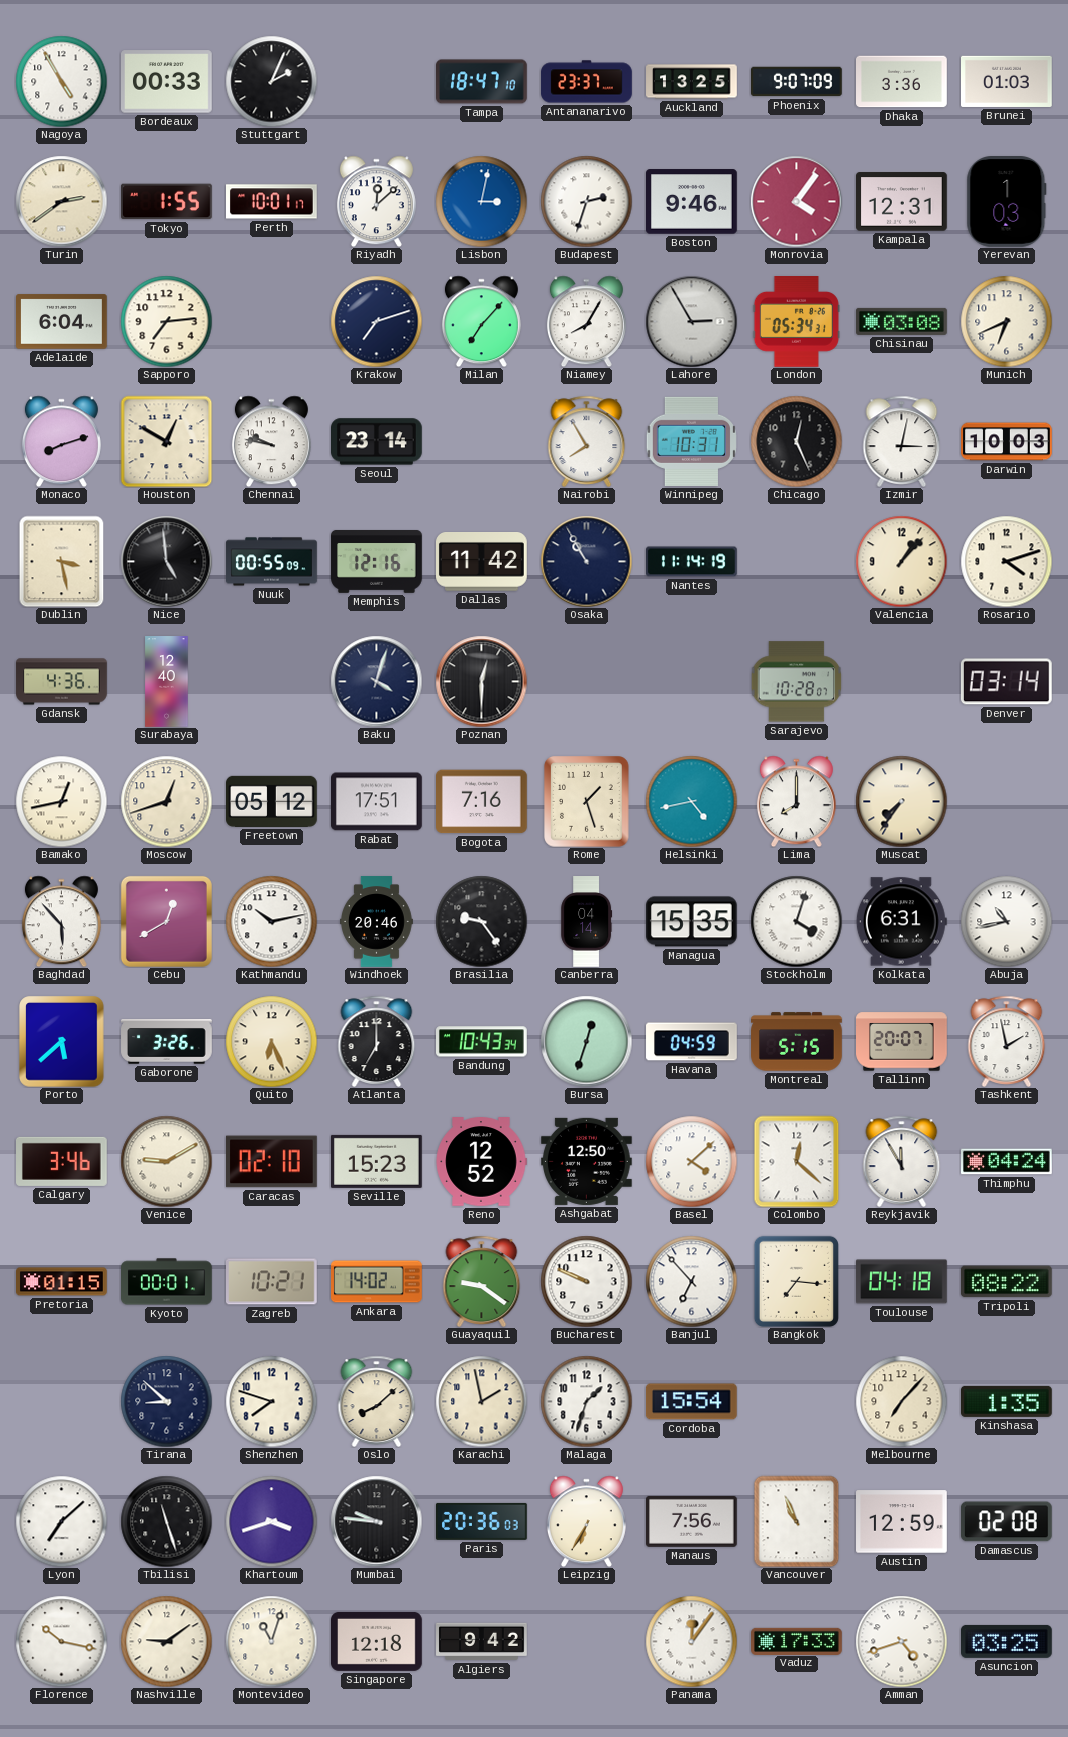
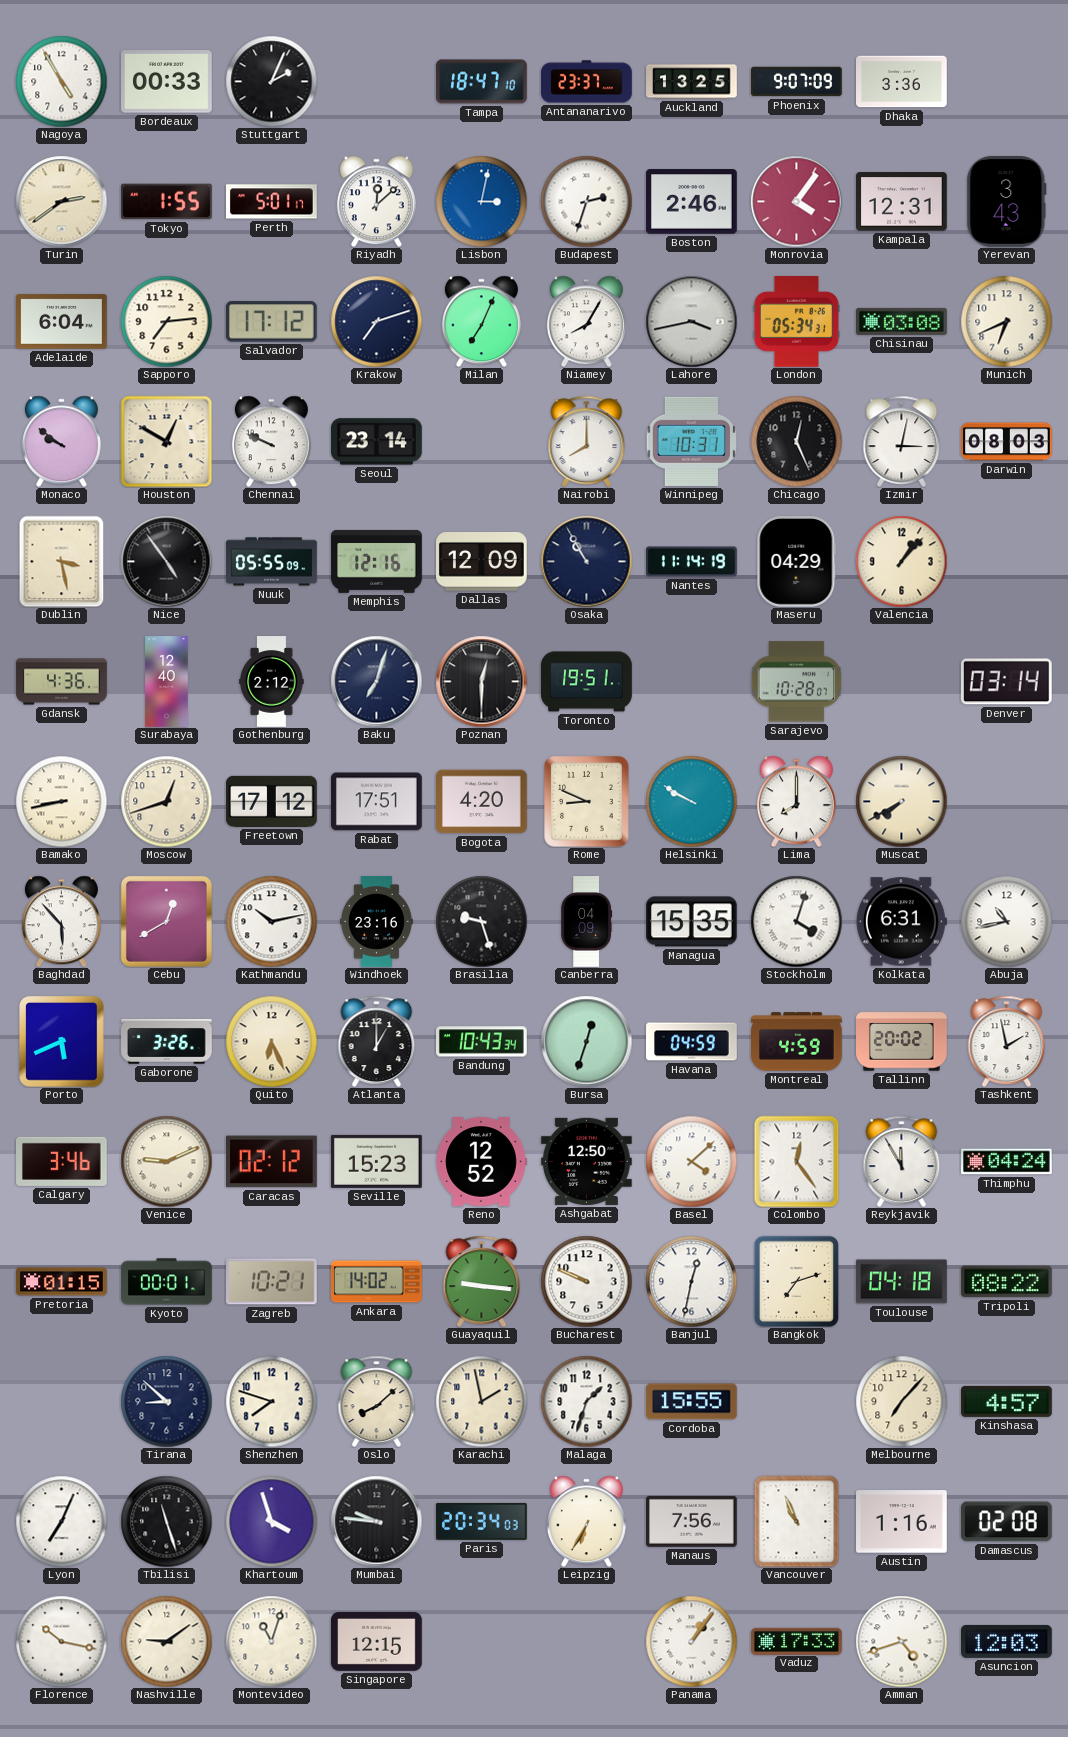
Brunei: 01:03 -> none (1007, 81)
Perth: 10:01 -> 5:01 (272, 202)
Boston: 9:46 -> 2:46 (692, 202)
Yerevan: 1:03 -> 3:43 (1007, 202)
Salvador: none -> 17:12 (271, 322)
Milan: 7:07 -> 7:04 (481, 321)
Lahore: 2:55 -> 3:43 (691, 321)
Monaco: 8:12 -> 9:51 (61, 441)
Chennai: 9:47 -> 9:49 (271, 441)
Nairobi: 7:55 -> 8:00 (587, 441)
Darwin: 10:03 -> 08:03 (1007, 442)
Nice: 4:59 -> 4:54 (166, 561)
Nuuk: 00:55 -> 05:55 (272, 562)
Dallas: 11:42 -> 12:09 (482, 562)
Maseru: none -> 04:29 (797, 562)
Rosario: 4:12 -> none (1006, 561)
Gothenburg: none -> 2:12 (272, 682)
Baku: 4:03 -> 7:03 (376, 681)
Toronto: none -> 19:51 (587, 682)
Bamako: 12:43 -> 8:43 (61, 801)
Freetown: 05:12 -> 17:12 (272, 801)
Bogota: 7:16 -> 4:20 (482, 802)
Rome: 1:27 -> 8:49 (587, 801)
Helsinki: 4:43 -> 9:50 (691, 801)
Muscat: 7:36 -> 7:40 (901, 801)
Windhoek: 20:46 -> 23:16 (377, 922)
Brasilia: 9:24 -> 9:27 (481, 921)
Canberra: 04:14 -> 04:09 (587, 922)
Porto: 5:38 -> 5:41 (62, 1041)
Atlanta: 7:00 -> 1:00 (377, 1041)
Montreal: 5:15 -> 4:59 (797, 1042)
Tallinn: 20:07 -> 20:02 (902, 1042)
Venice: 9:10 -> 9:11 (166, 1161)
Caracas: 02:10 -> 02:12 (272, 1162)
Colombo: 12:22 -> 12:24 (797, 1161)
Guayaquil: 9:21 -> 9:16 (482, 1281)
Banjul: 6:53 -> 12:32 (691, 1281)
Bangkok: 7:16 -> 7:12 (796, 1281)
Cordoba: 15:54 -> 15:55 (692, 1402)
Kinshasa: 1:35 -> 4:57 (1007, 1401)
Lyon: 7:08 -> 7:04 (61, 1521)
Khartoum: 3:42 -> 3:57 (271, 1521)
Paris: 20:36 -> 20:34 (482, 1521)
Austin: 12:59 -> 1:16 (902, 1522)
Singapore: 12:18 -> 12:15 (377, 1641)
Algiers: 9:42 -> none (482, 1642)
Panama: 12:06 -> 1:06 (691, 1641)
Asuncion: 03:25 -> 12:03 (1007, 1641)
